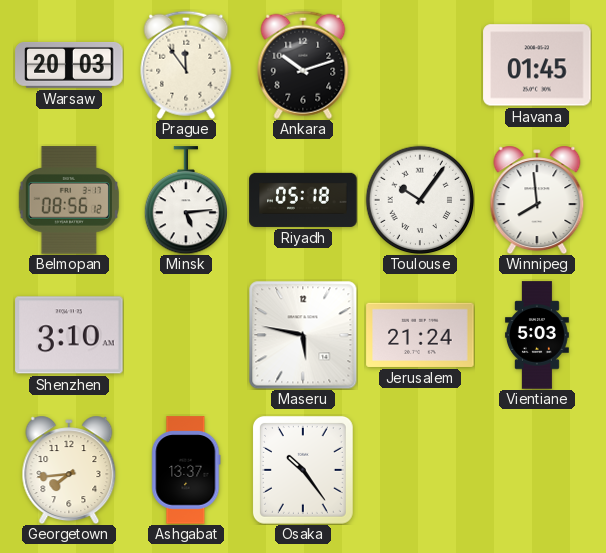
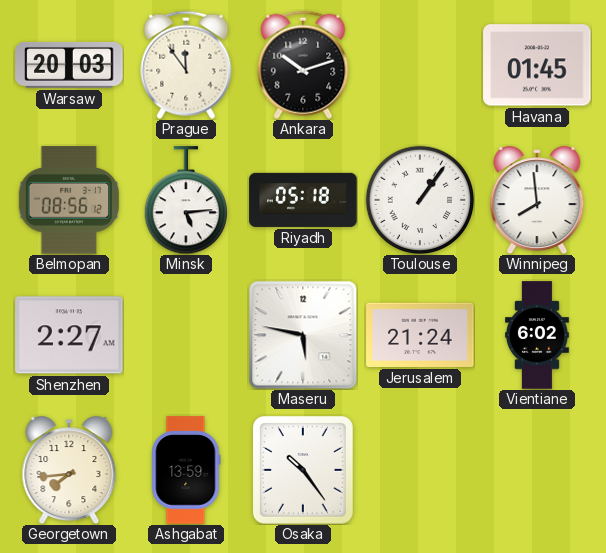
Toulouse: 10:06 -> 1:06 (420, 200)
Shenzhen: 3:10 -> 2:27 (69, 335)
Vientiane: 5:03 -> 6:02 (537, 335)
Ashgabat: 13:37 -> 13:59 (186, 470)
